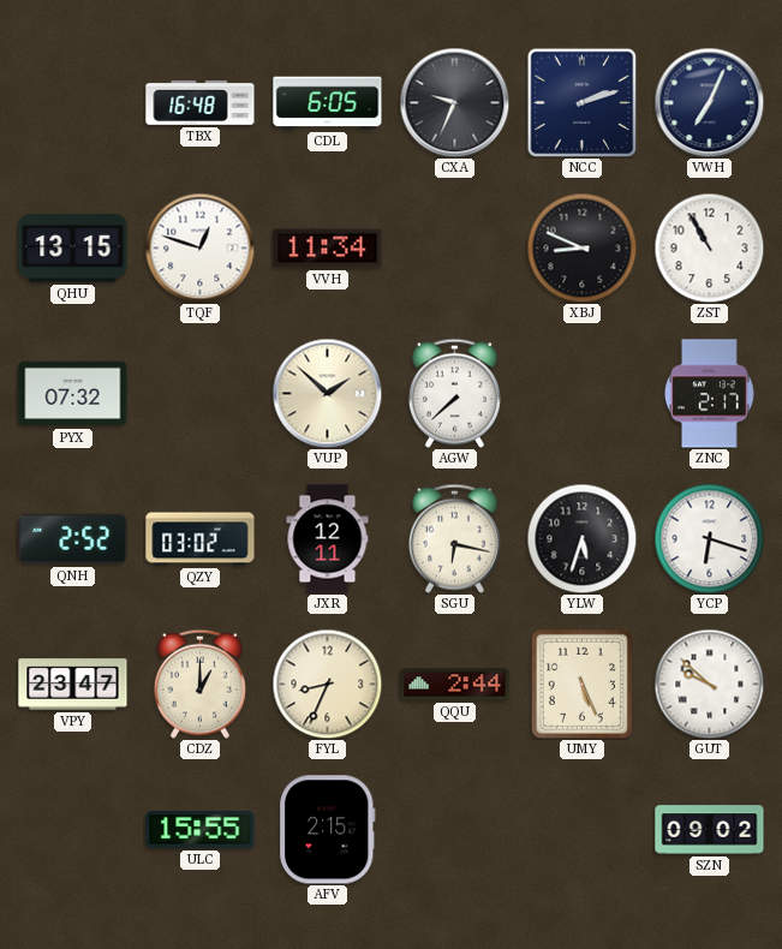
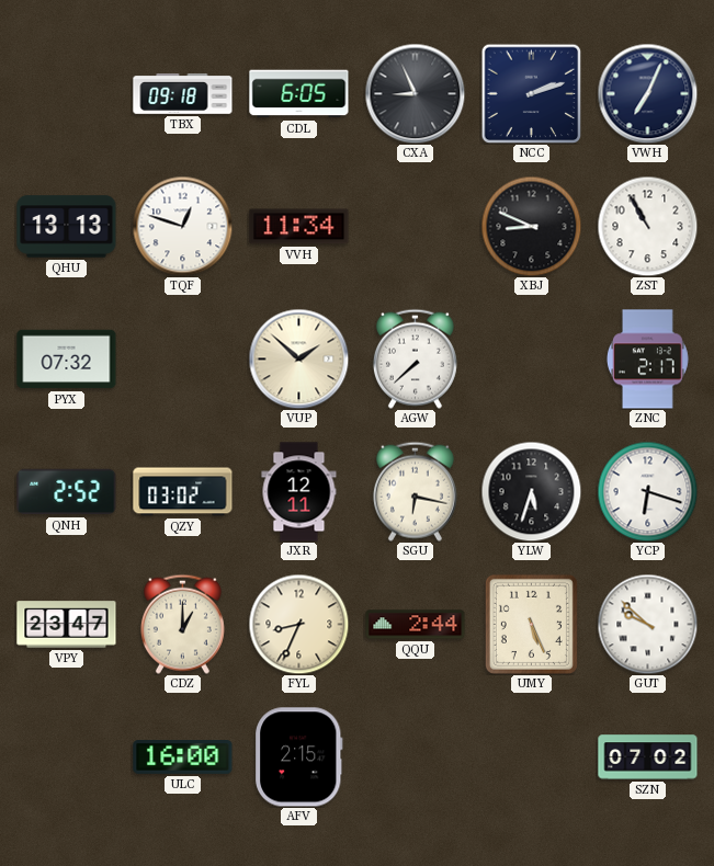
TBX: 16:48 -> 09:18 (183, 94)
CXA: 9:34 -> 8:56 (415, 93)
QHU: 13:15 -> 13:13 (67, 227)
ULC: 15:55 -> 16:00 (183, 757)
SZN: 09:02 -> 07:02 (648, 757)
